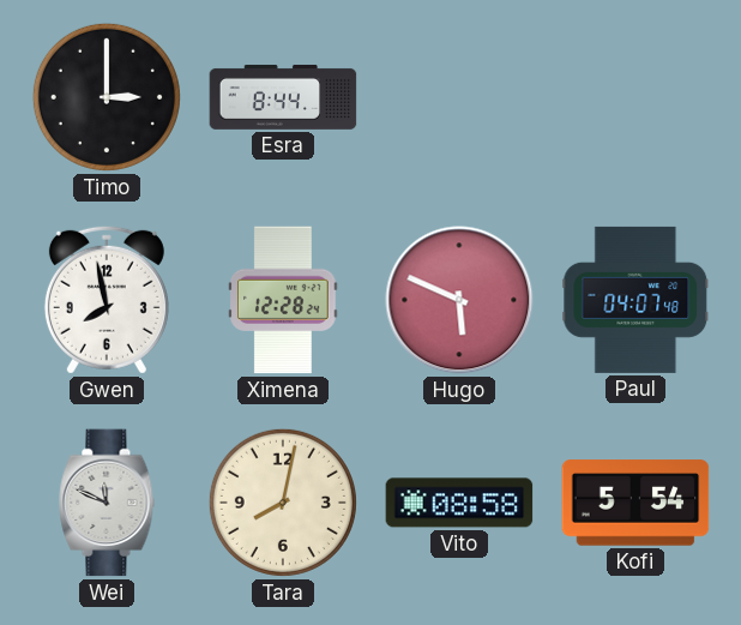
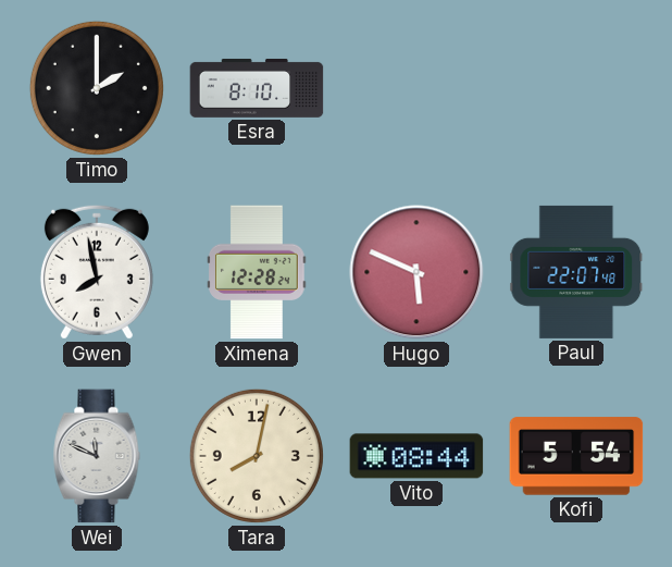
Timo: 3:00 -> 2:00 (97, 88)
Esra: 8:44 -> 8:10 (257, 88)
Paul: 04:07 -> 22:07 (576, 272)
Vito: 08:58 -> 08:44 (416, 456)
